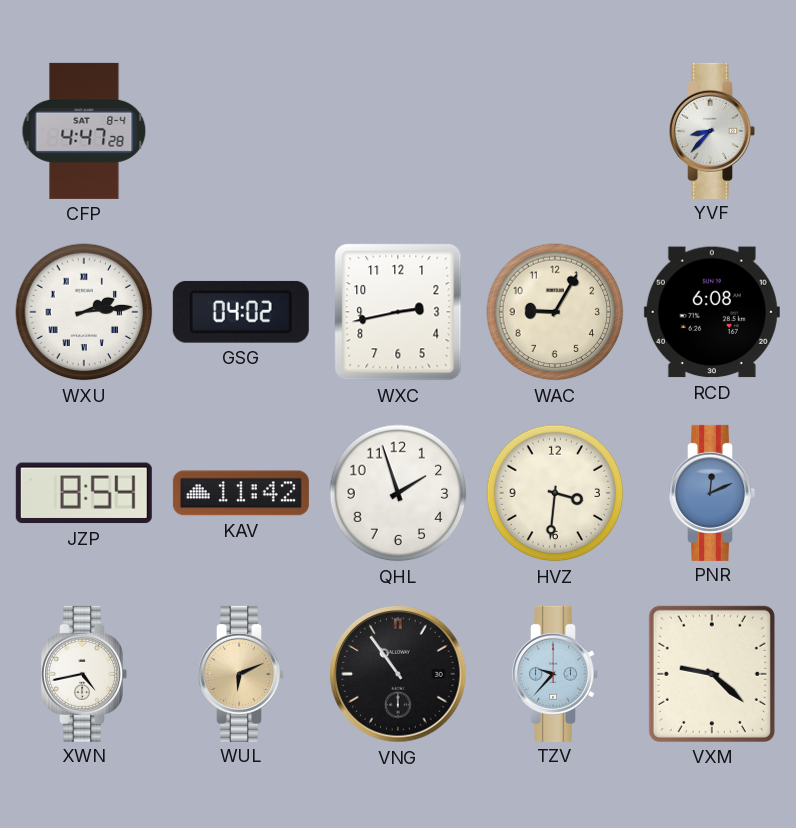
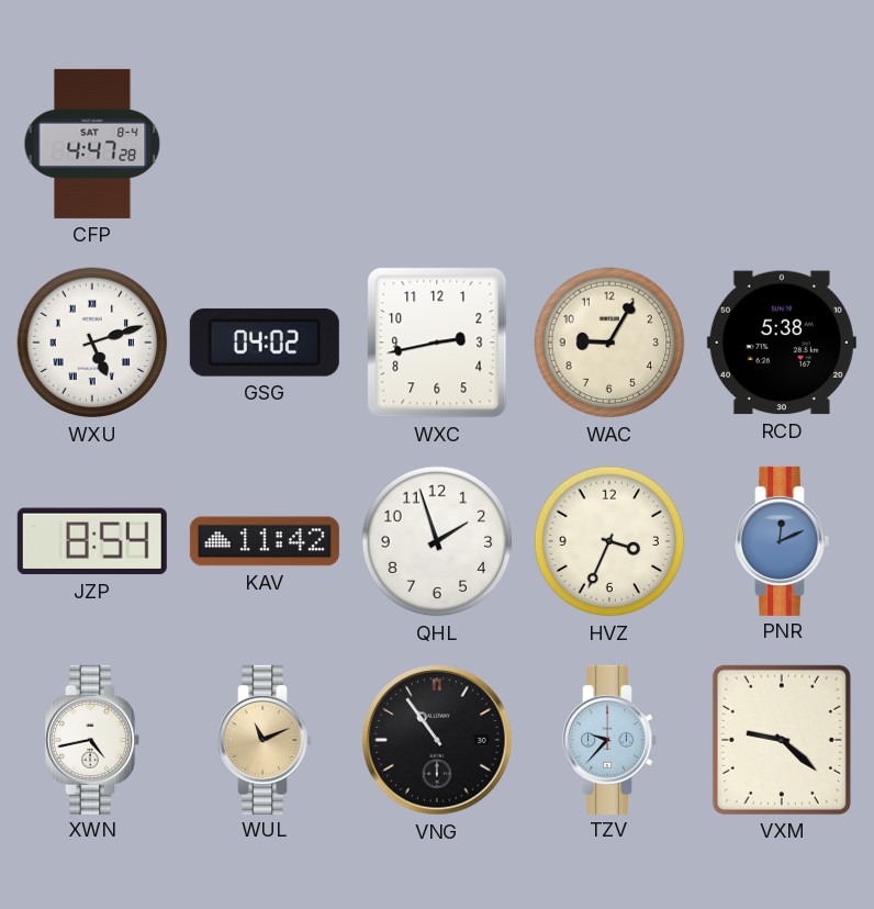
YVF: 8:37 -> none (712, 131)
WXU: 2:14 -> 5:12 (92, 343)
RCD: 6:08 -> 5:38 (782, 343)
HVZ: 3:31 -> 3:34 (609, 541)
WUL: 6:11 -> 11:11 (265, 740)
